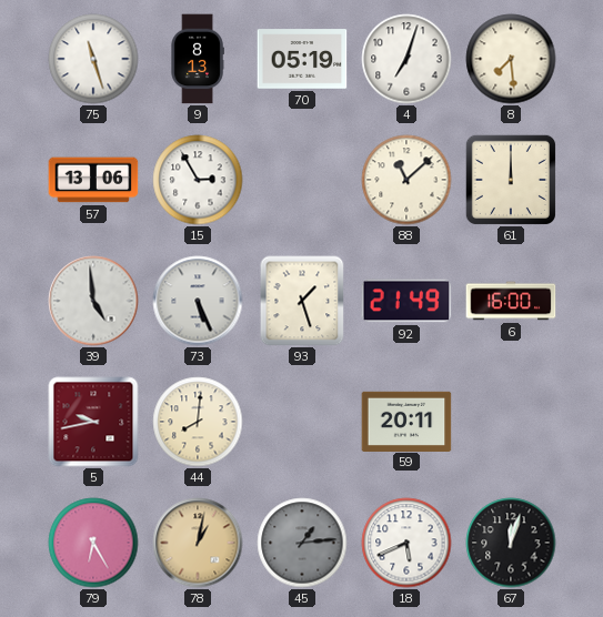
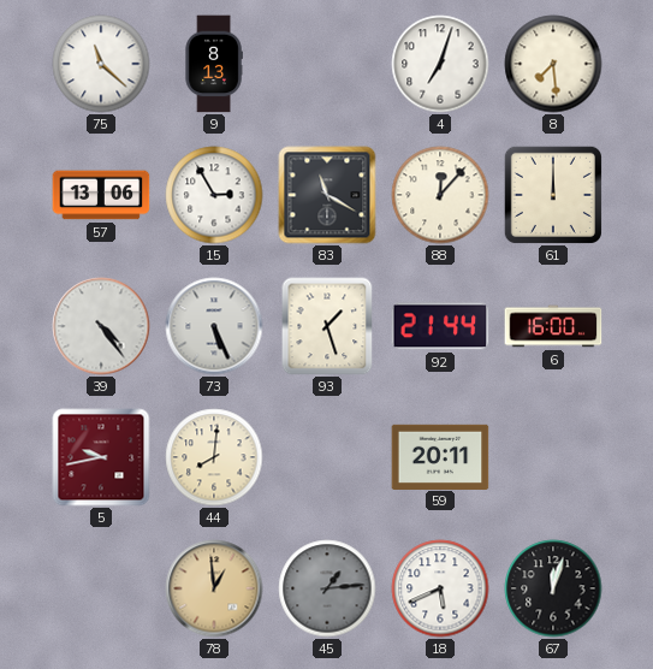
75: 11:27 -> 11:22 (101, 64)
70: 05:19 -> none (302, 59)
83: none -> 11:20 (327, 195)
88: 11:08 -> 12:07 (440, 195)
39: 4:59 -> 4:24 (101, 326)
92: 21:49 -> 21:44 (440, 326)
79: 6:25 -> none (93, 543)
78: 1:02 -> 12:59 (214, 588)
